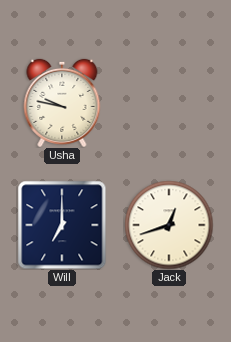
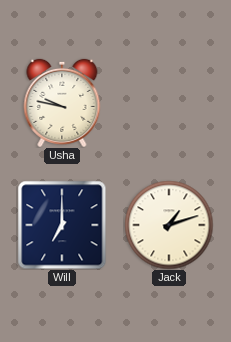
Jack: 12:42 -> 1:12 (169, 225)
